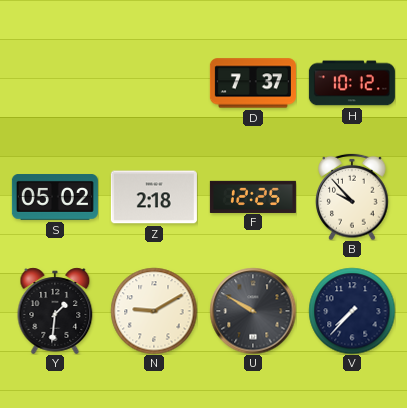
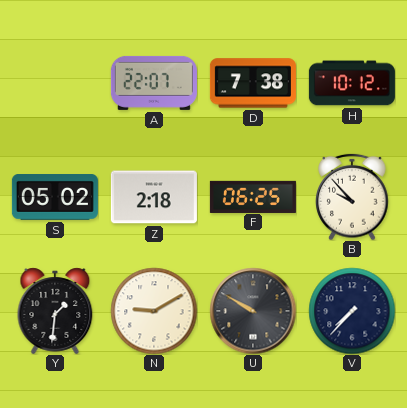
A: none -> 22:07 (154, 83)
D: 7:37 -> 7:38 (253, 83)
F: 12:25 -> 06:25 (253, 196)
